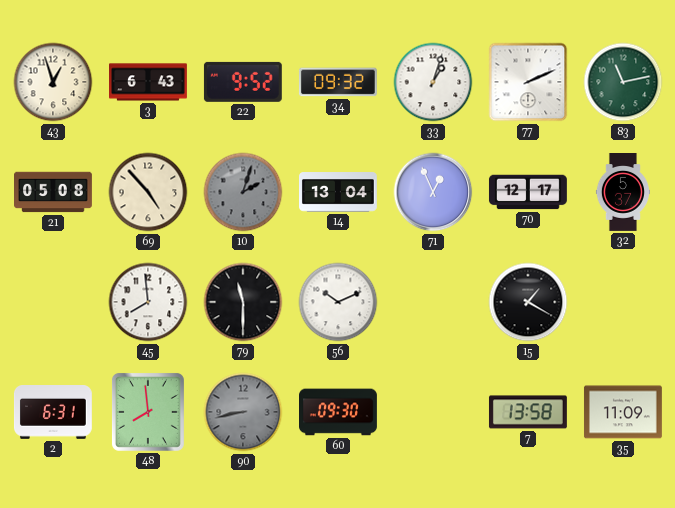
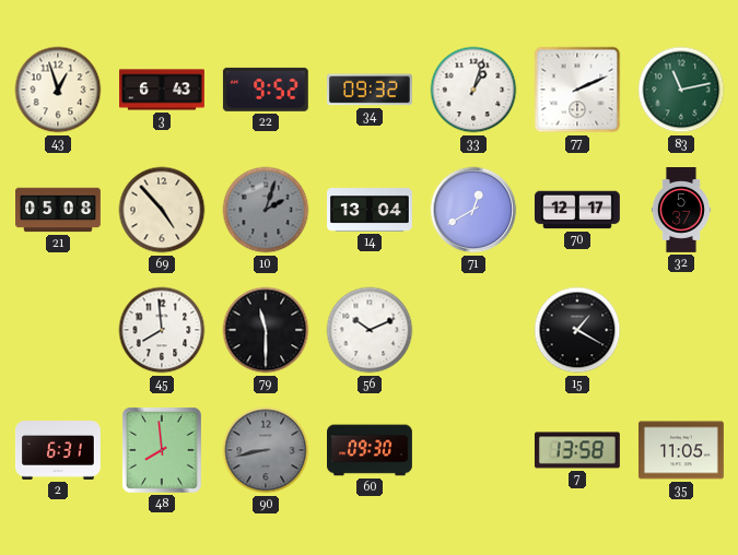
71: 12:56 -> 12:40 (473, 210)
35: 11:09 -> 11:05 (681, 450)
